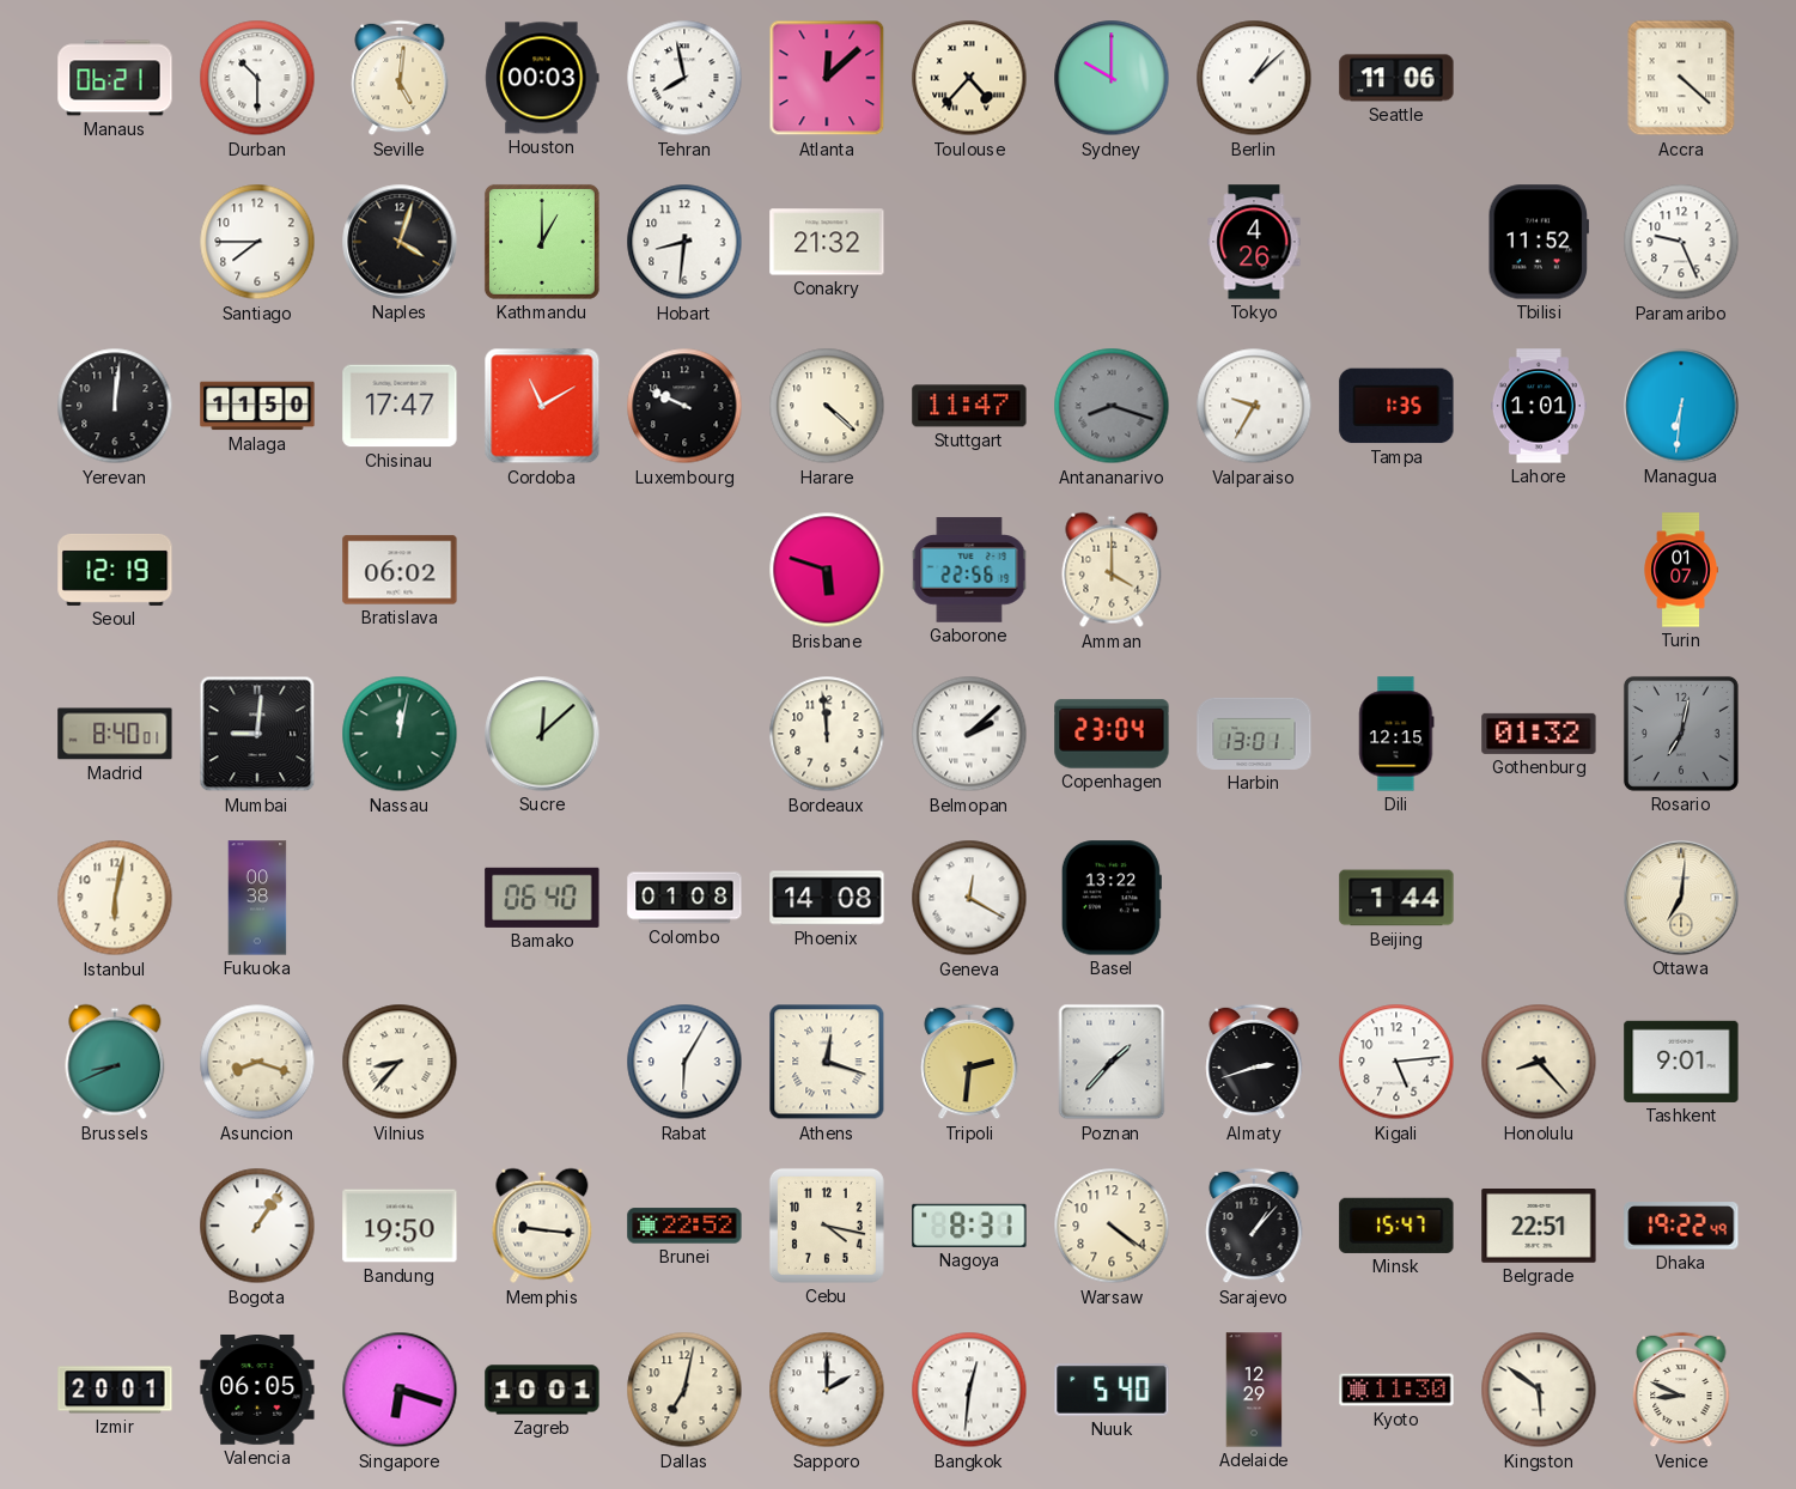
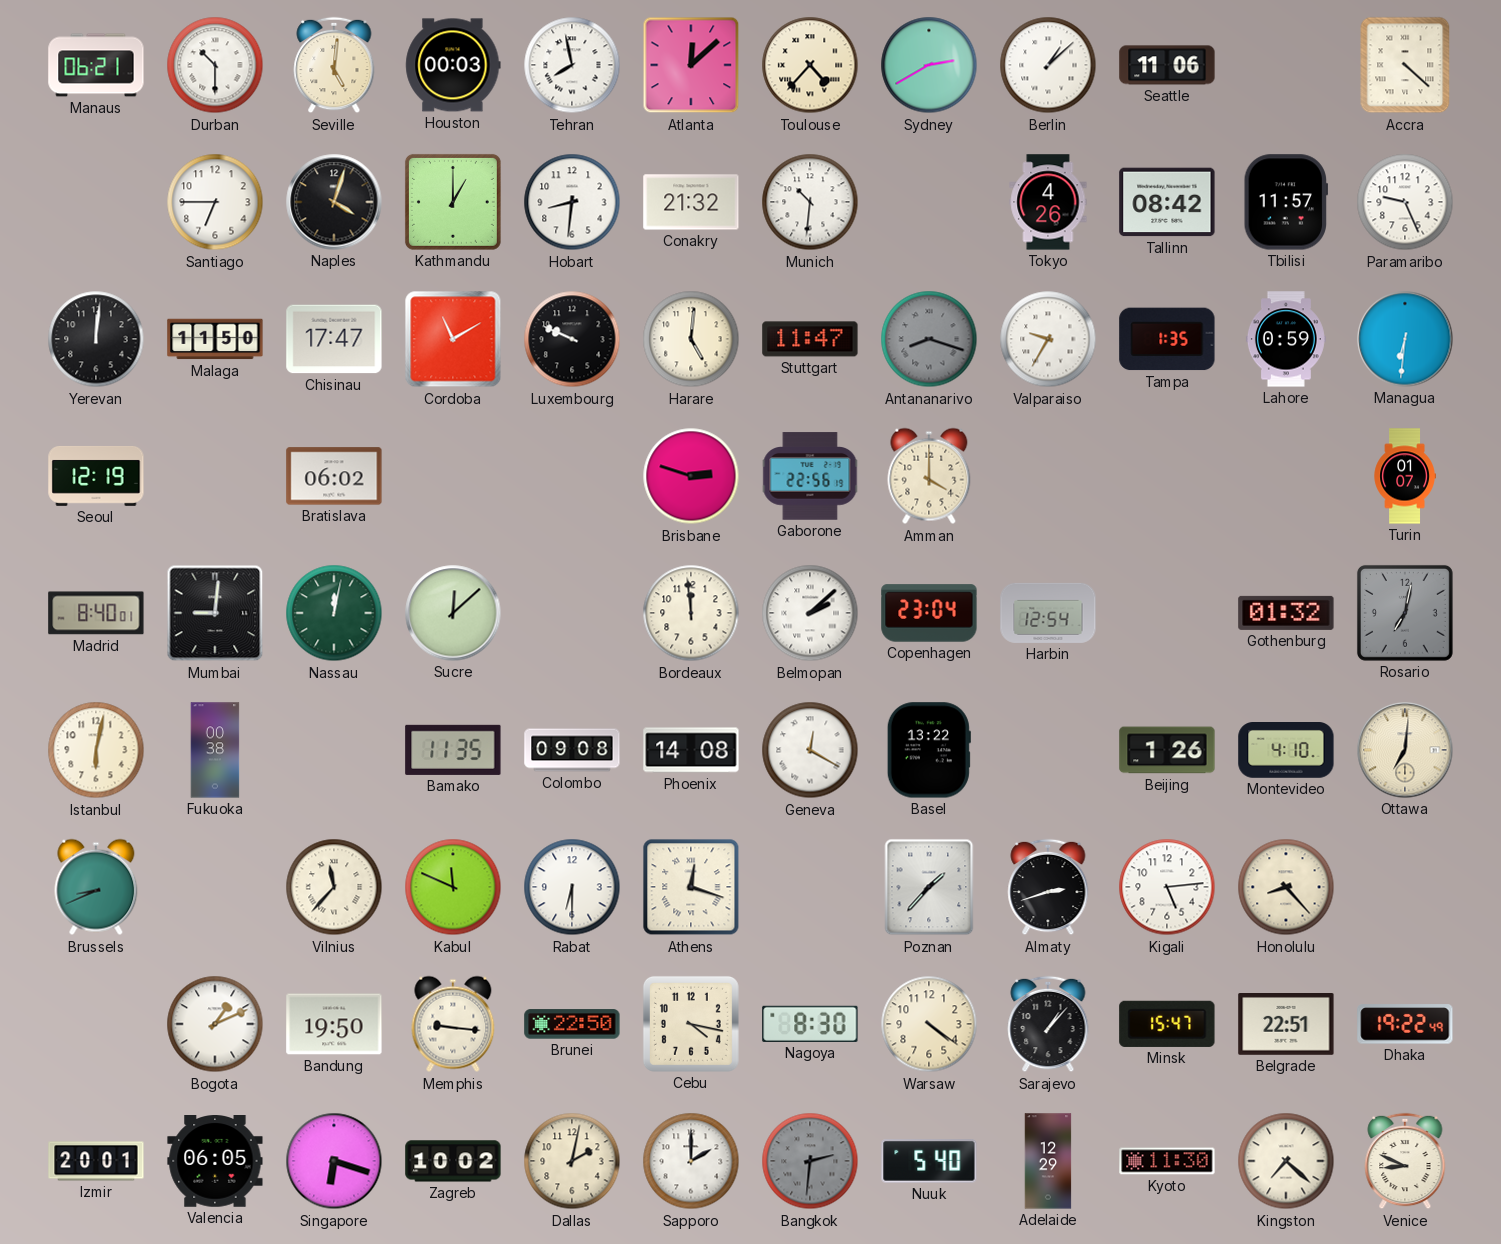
Sydney: 10:00 -> 2:40 (929, 65)
Santiago: 7:45 -> 6:45 (215, 202)
Munich: none -> 10:31 (810, 202)
Tallinn: none -> 08:42 (1167, 202)
Tbilisi: 11:52 -> 11:57 (1285, 202)
Harare: 4:22 -> 5:01 (691, 339)
Lahore: 1:01 -> 0:59 (1286, 339)
Brisbane: 5:48 -> 2:48 (691, 476)
Harbin: 13:01 -> 12:54 (1048, 613)
Dili: 12:15 -> none (1396, 734)
Bamako: 06:40 -> 11:35 (453, 750)
Colombo: 01:08 -> 09:08 (572, 750)
Beijing: 1:44 -> 1:26 (1167, 750)
Montevideo: none -> 4:10 (1286, 750)
Asuncion: 8:18 -> none (257, 1062)
Vilnius: 8:37 -> 11:37 (334, 887)
Kabul: none -> 11:49 (453, 887)
Rabat: 6:05 -> 6:30 (572, 887)
Tripoli: 2:31 -> none (969, 1062)
Tashkent: 9:01 -> none (1681, 1062)
Bogota: 1:06 -> 1:11 (215, 1024)
Brunei: 22:52 -> 22:50 (572, 1024)
Nagoya: 8:31 -> 8:30 (810, 1024)
Zagreb: 10:01 -> 10:02 (453, 1161)
Dallas: 7:02 -> 2:02 (572, 1161)
Bangkok: 12:31 -> 2:31 (810, 1161)
Bangkok dial: white -> grey (810, 1161)
Kingston: 5:51 -> 7:22 (1286, 1161)
